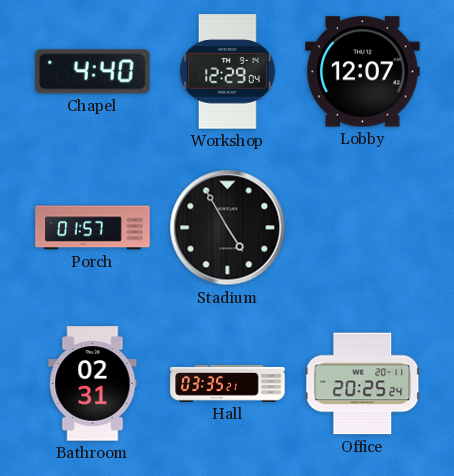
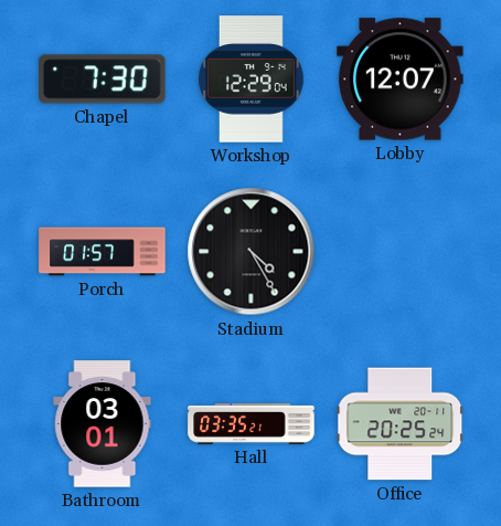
Chapel: 4:40 -> 7:30 (103, 80)
Stadium: 4:55 -> 4:25 (252, 252)
Bathroom: 02:31 -> 03:01 (103, 424)
